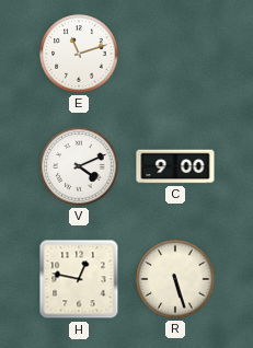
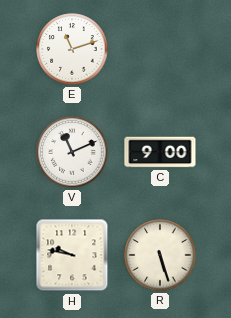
V: 4:11 -> 11:11 (72, 152)
H: 12:47 -> 9:47 (72, 255)
